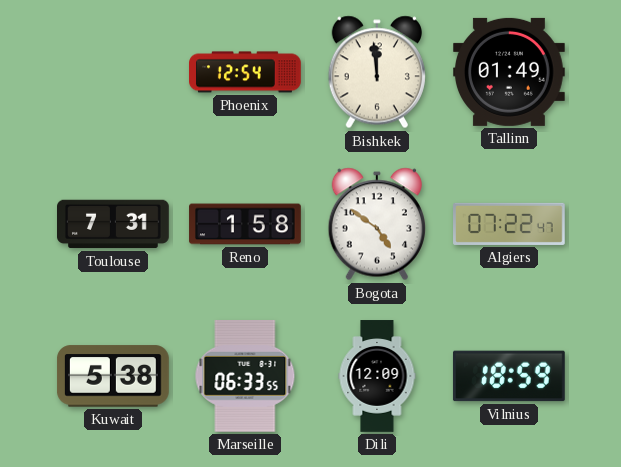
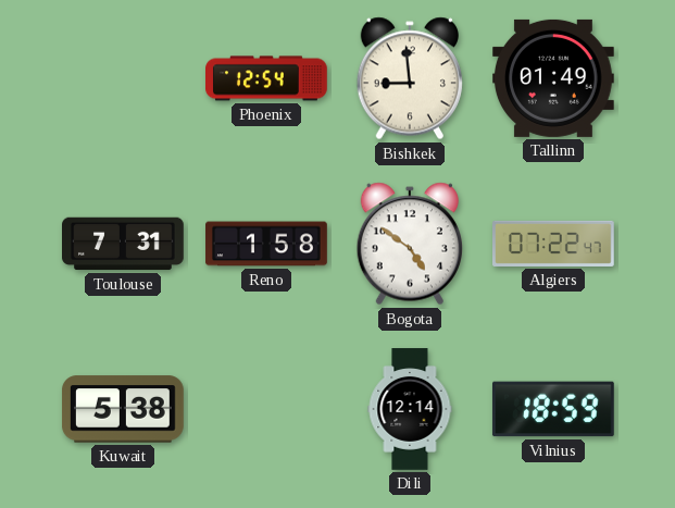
Bishkek: 11:59 -> 8:59 (410, 78)
Marseille: 06:33 -> none (245, 376)
Dili: 12:09 -> 12:14 (410, 409)
